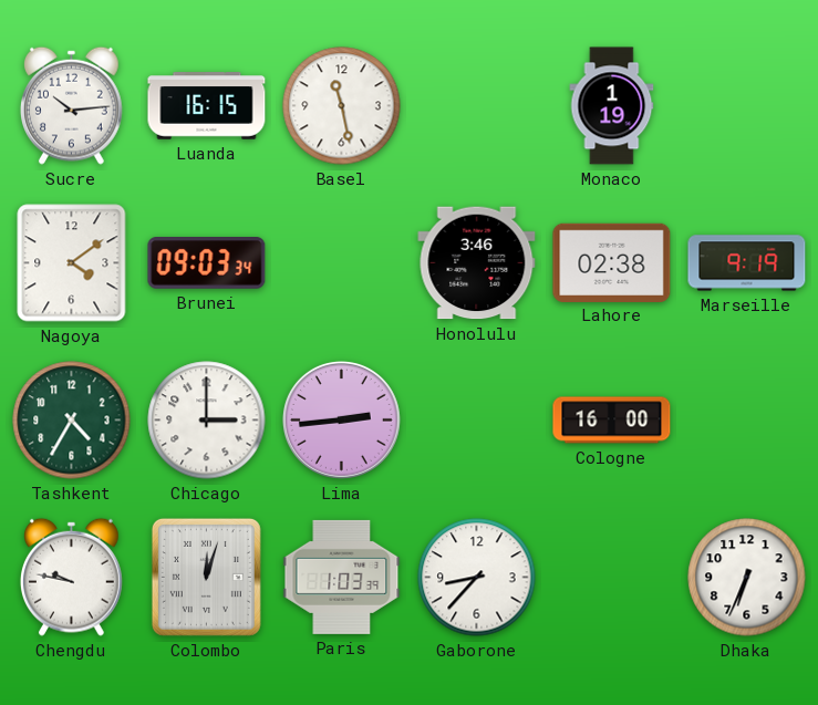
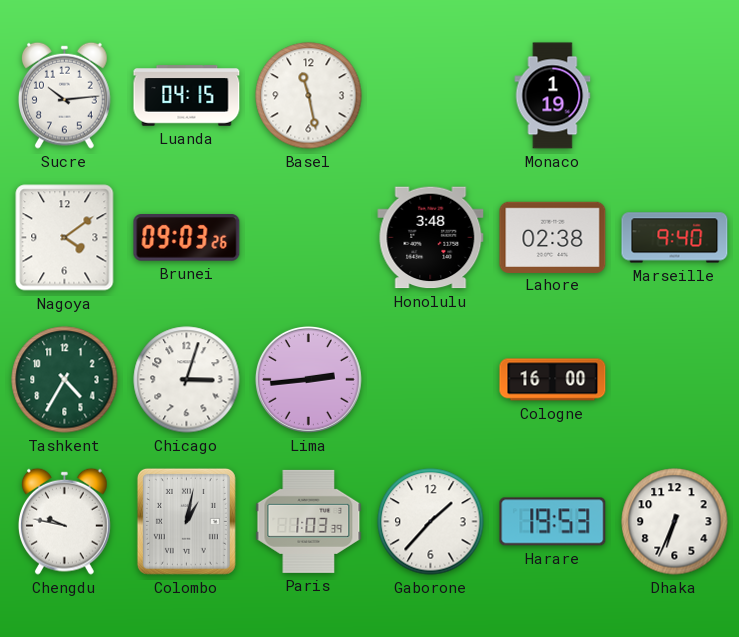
Luanda: 16:15 -> 04:15 (187, 96)
Brunei: 09:03:34 -> 09:03:26 (187, 238)
Honolulu: 3:46 -> 3:48 (431, 238)
Marseille: 9:19 -> 9:40 (675, 238)
Chicago: 3:00 -> 3:03 (187, 380)
Colombo: 12:03 -> 1:02 (186, 521)
Gaborone: 8:37 -> 1:37 (431, 522)
Harare: none -> 19:53 (553, 522)
